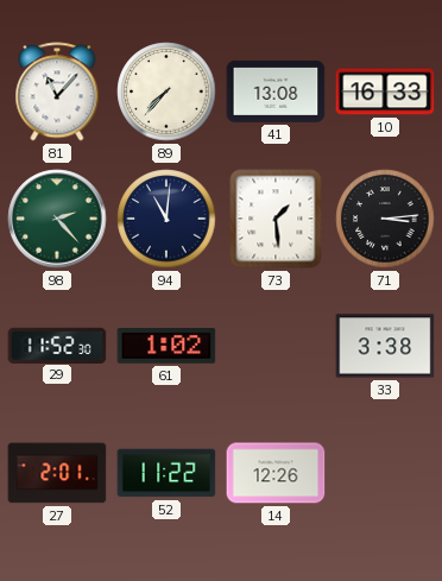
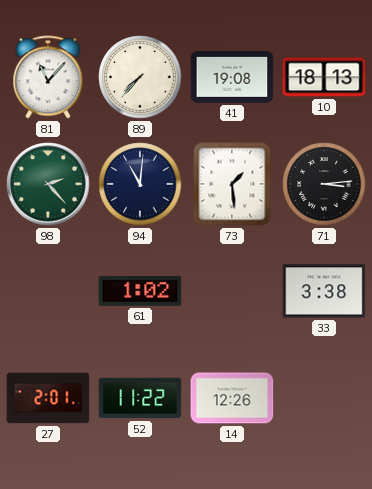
41: 13:08 -> 19:08 (232, 77)
10: 16:33 -> 18:13 (324, 77)
29: 11:52 -> none (57, 345)
